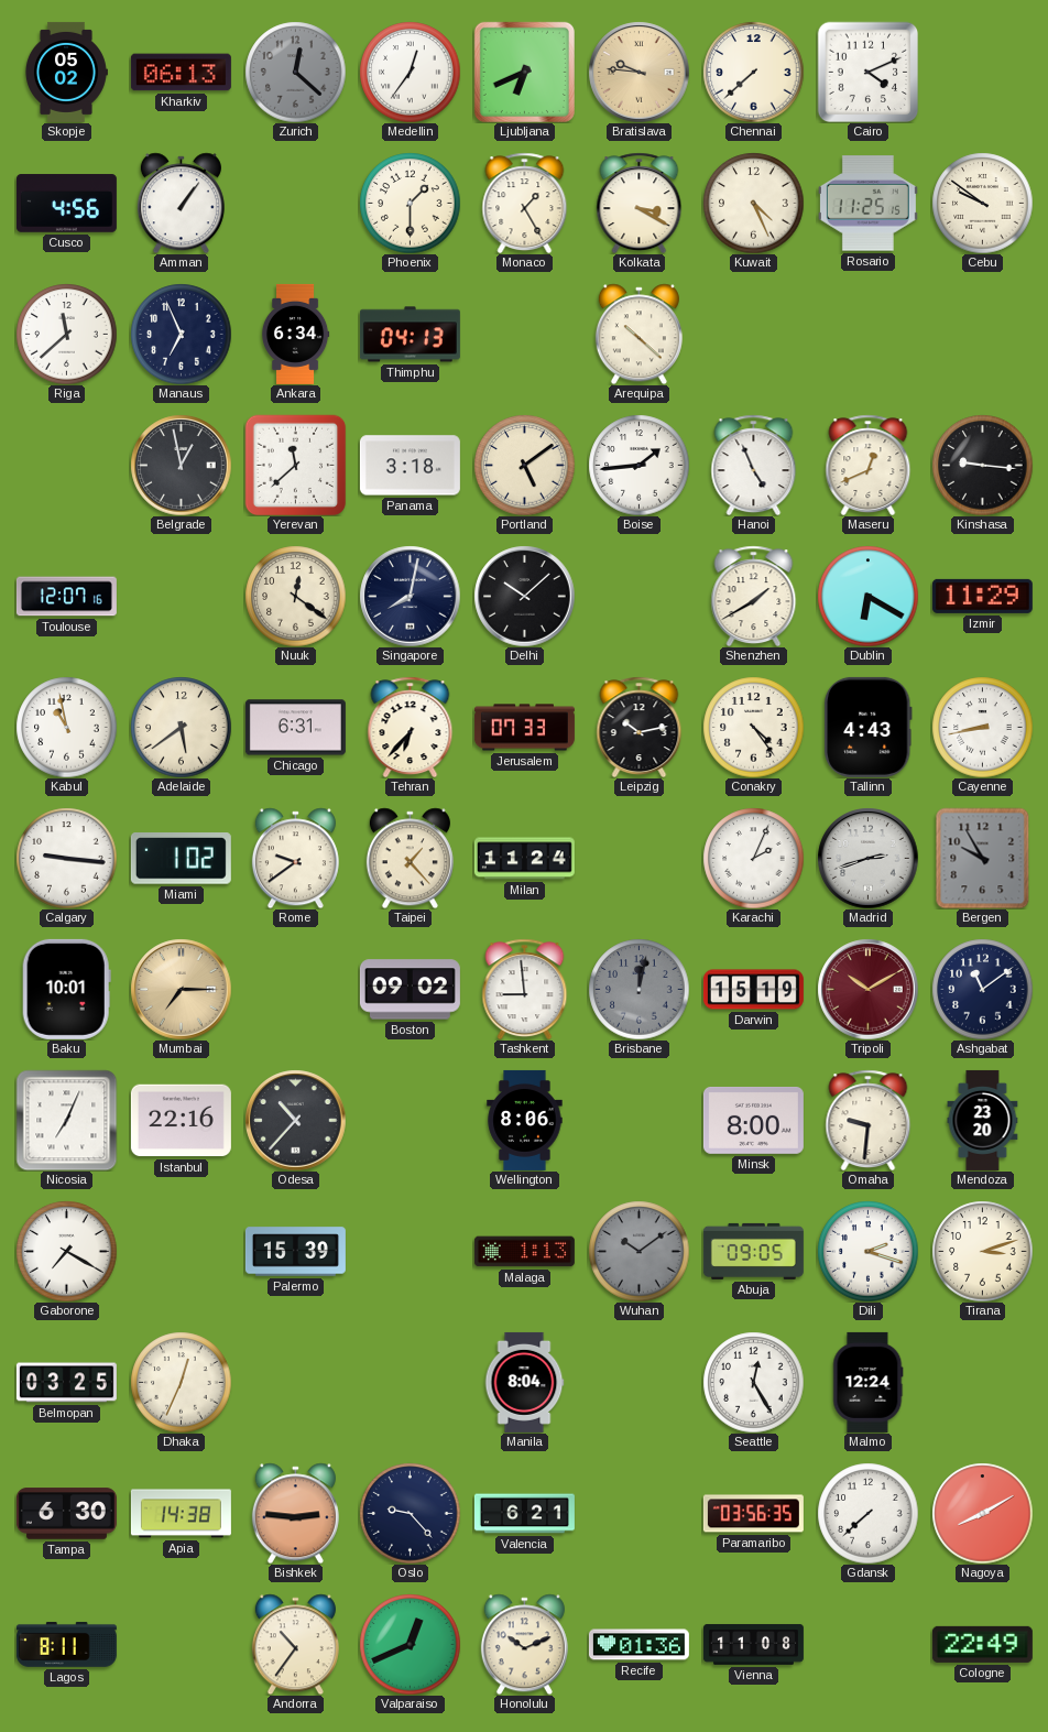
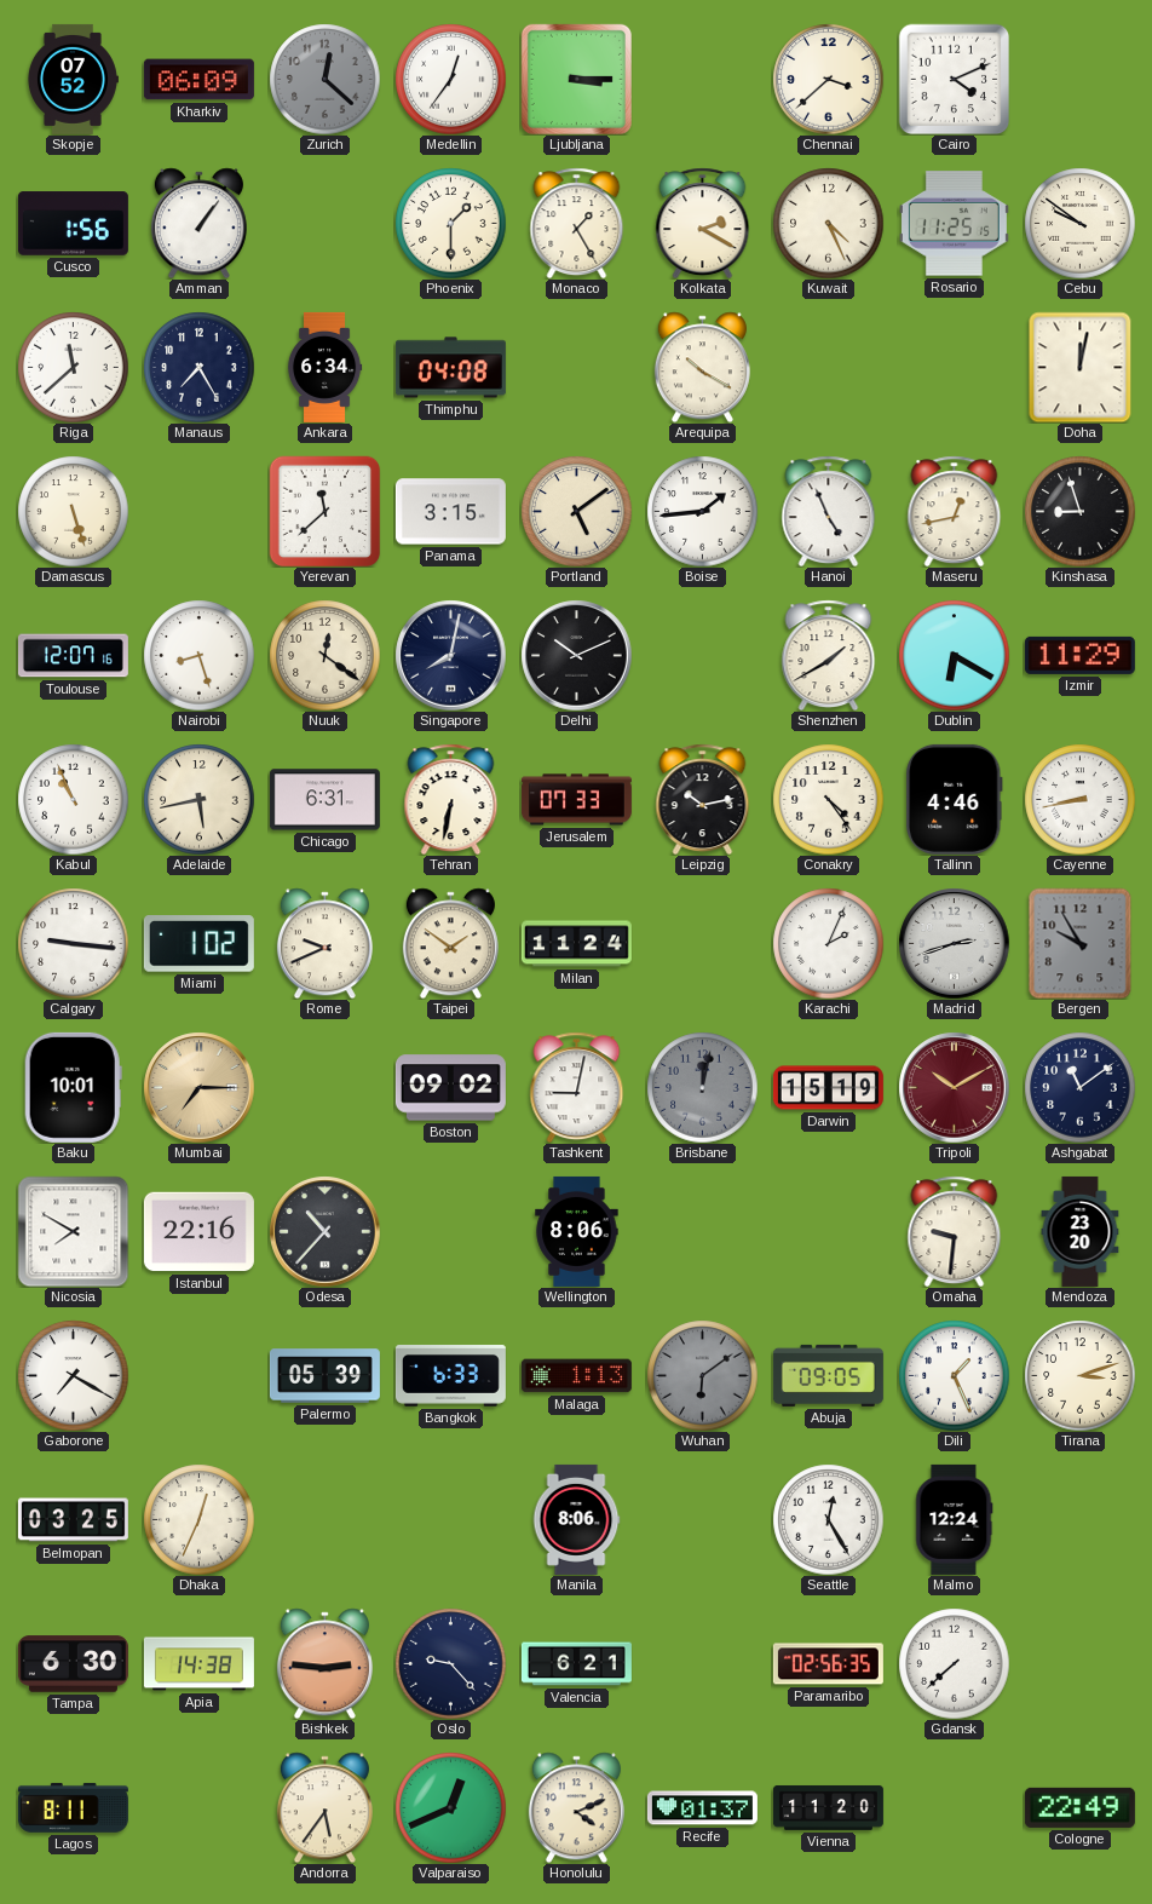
Skopje: 05:02 -> 07:52 (73, 79)
Kharkiv: 06:13 -> 06:09 (198, 80)
Ljubljana: 6:41 -> 3:15 (576, 79)
Bratislava: 9:46 -> none (638, 72)
Chennai: 7:38 -> 3:38 (828, 79)
Cusco: 4:56 -> 1:56 (73, 224)
Kolkata: 3:20 -> 2:20 (703, 223)
Manaus: 6:56 -> 7:25 (198, 367)
Thimphu: 04:13 -> 04:08 (450, 368)
Arequipa: 10:22 -> 10:20 (702, 367)
Doha: none -> 12:02 (1081, 367)
Damascus: none -> 5:27 (73, 511)
Belgrade: 12:58 -> none (181, 465)
Panama: 3:18 -> 3:15 (450, 512)
Maseru: 12:41 -> 12:43 (955, 511)
Kinshasa: 9:16 -> 8:57 (1079, 511)
Nairobi: none -> 8:27 (198, 655)
Delhi: 10:08 -> 10:11 (576, 655)
Kabul: 10:58 -> 10:56 (73, 799)
Adelaide: 5:39 -> 5:43 (198, 799)
Tehran: 6:37 -> 6:32 (451, 799)
Tallinn: 4:43 -> 4:46 (955, 799)
Rome: 9:39 -> 9:41 (324, 943)
Taipei: 1:23 -> 1:51 (450, 943)
Tashkent: 8:59 -> 9:02 (577, 1087)
Nicosia: 7:04 -> 7:50 (73, 1231)
Minsk: 8:00 -> none (753, 1121)
Palermo: 15:39 -> 05:39 (324, 1376)
Bangkok: none -> 6:33 (450, 1376)
Wuhan: 10:09 -> 6:09 (702, 1375)
Dili: 2:18 -> 1:26 (954, 1375)
Manila: 8:04 -> 8:06 (576, 1519)
Paramaribo: 03:56 -> 02:56 (828, 1664)
Nagoya: 8:10 -> none (982, 1513)
Andorra: 10:36 -> 5:36 (324, 1807)
Honolulu: 10:11 -> 4:11 (576, 1807)
Recife: 01:36 -> 01:37 (702, 1808)
Vienna: 11:08 -> 11:20 (828, 1808)
